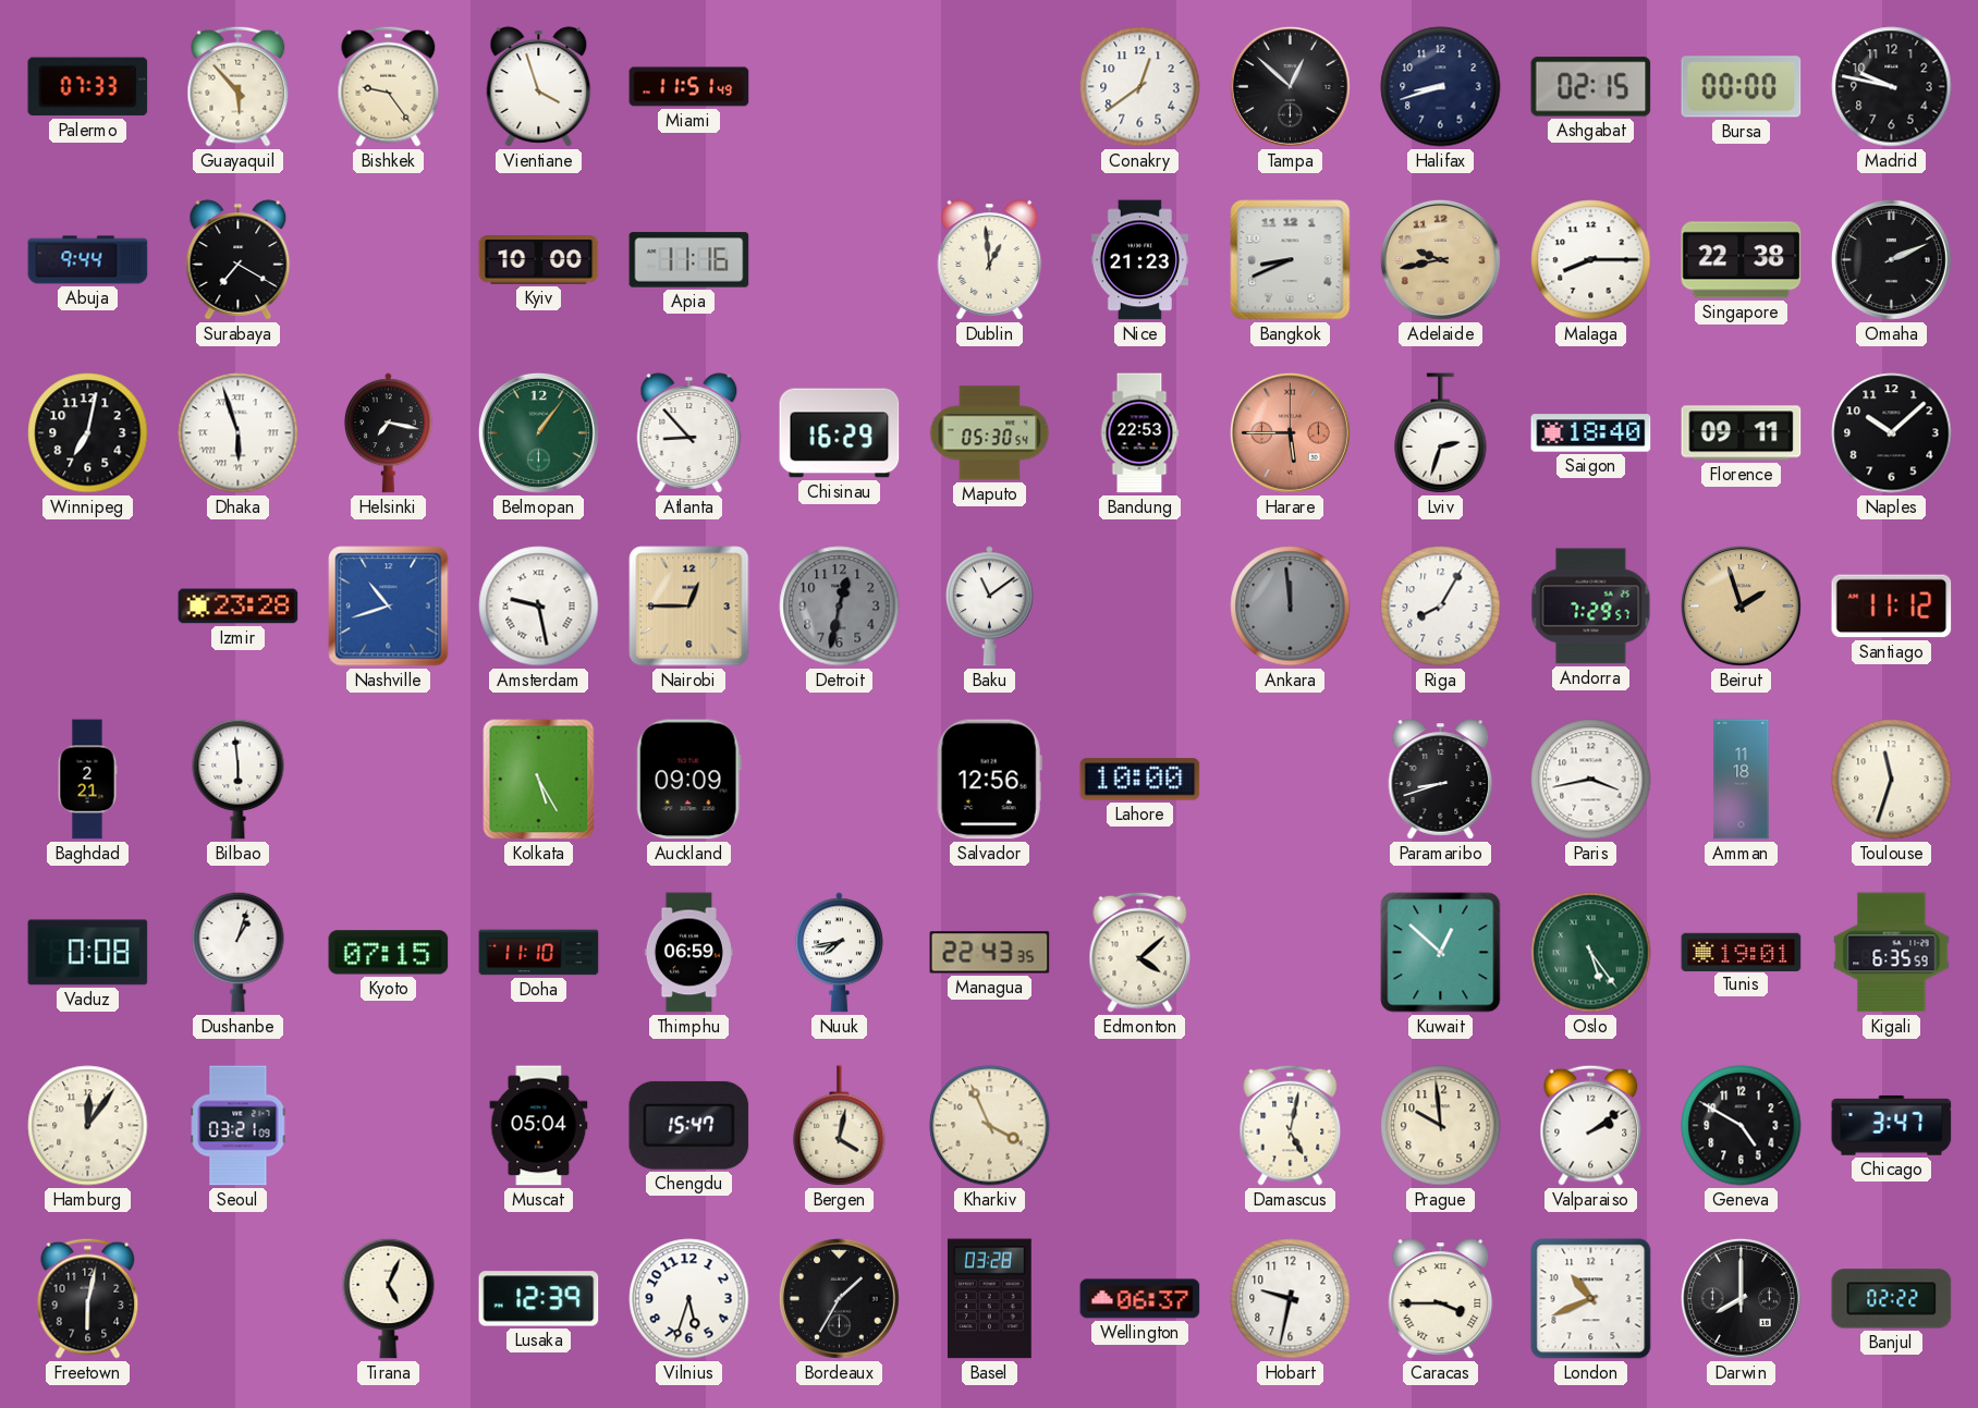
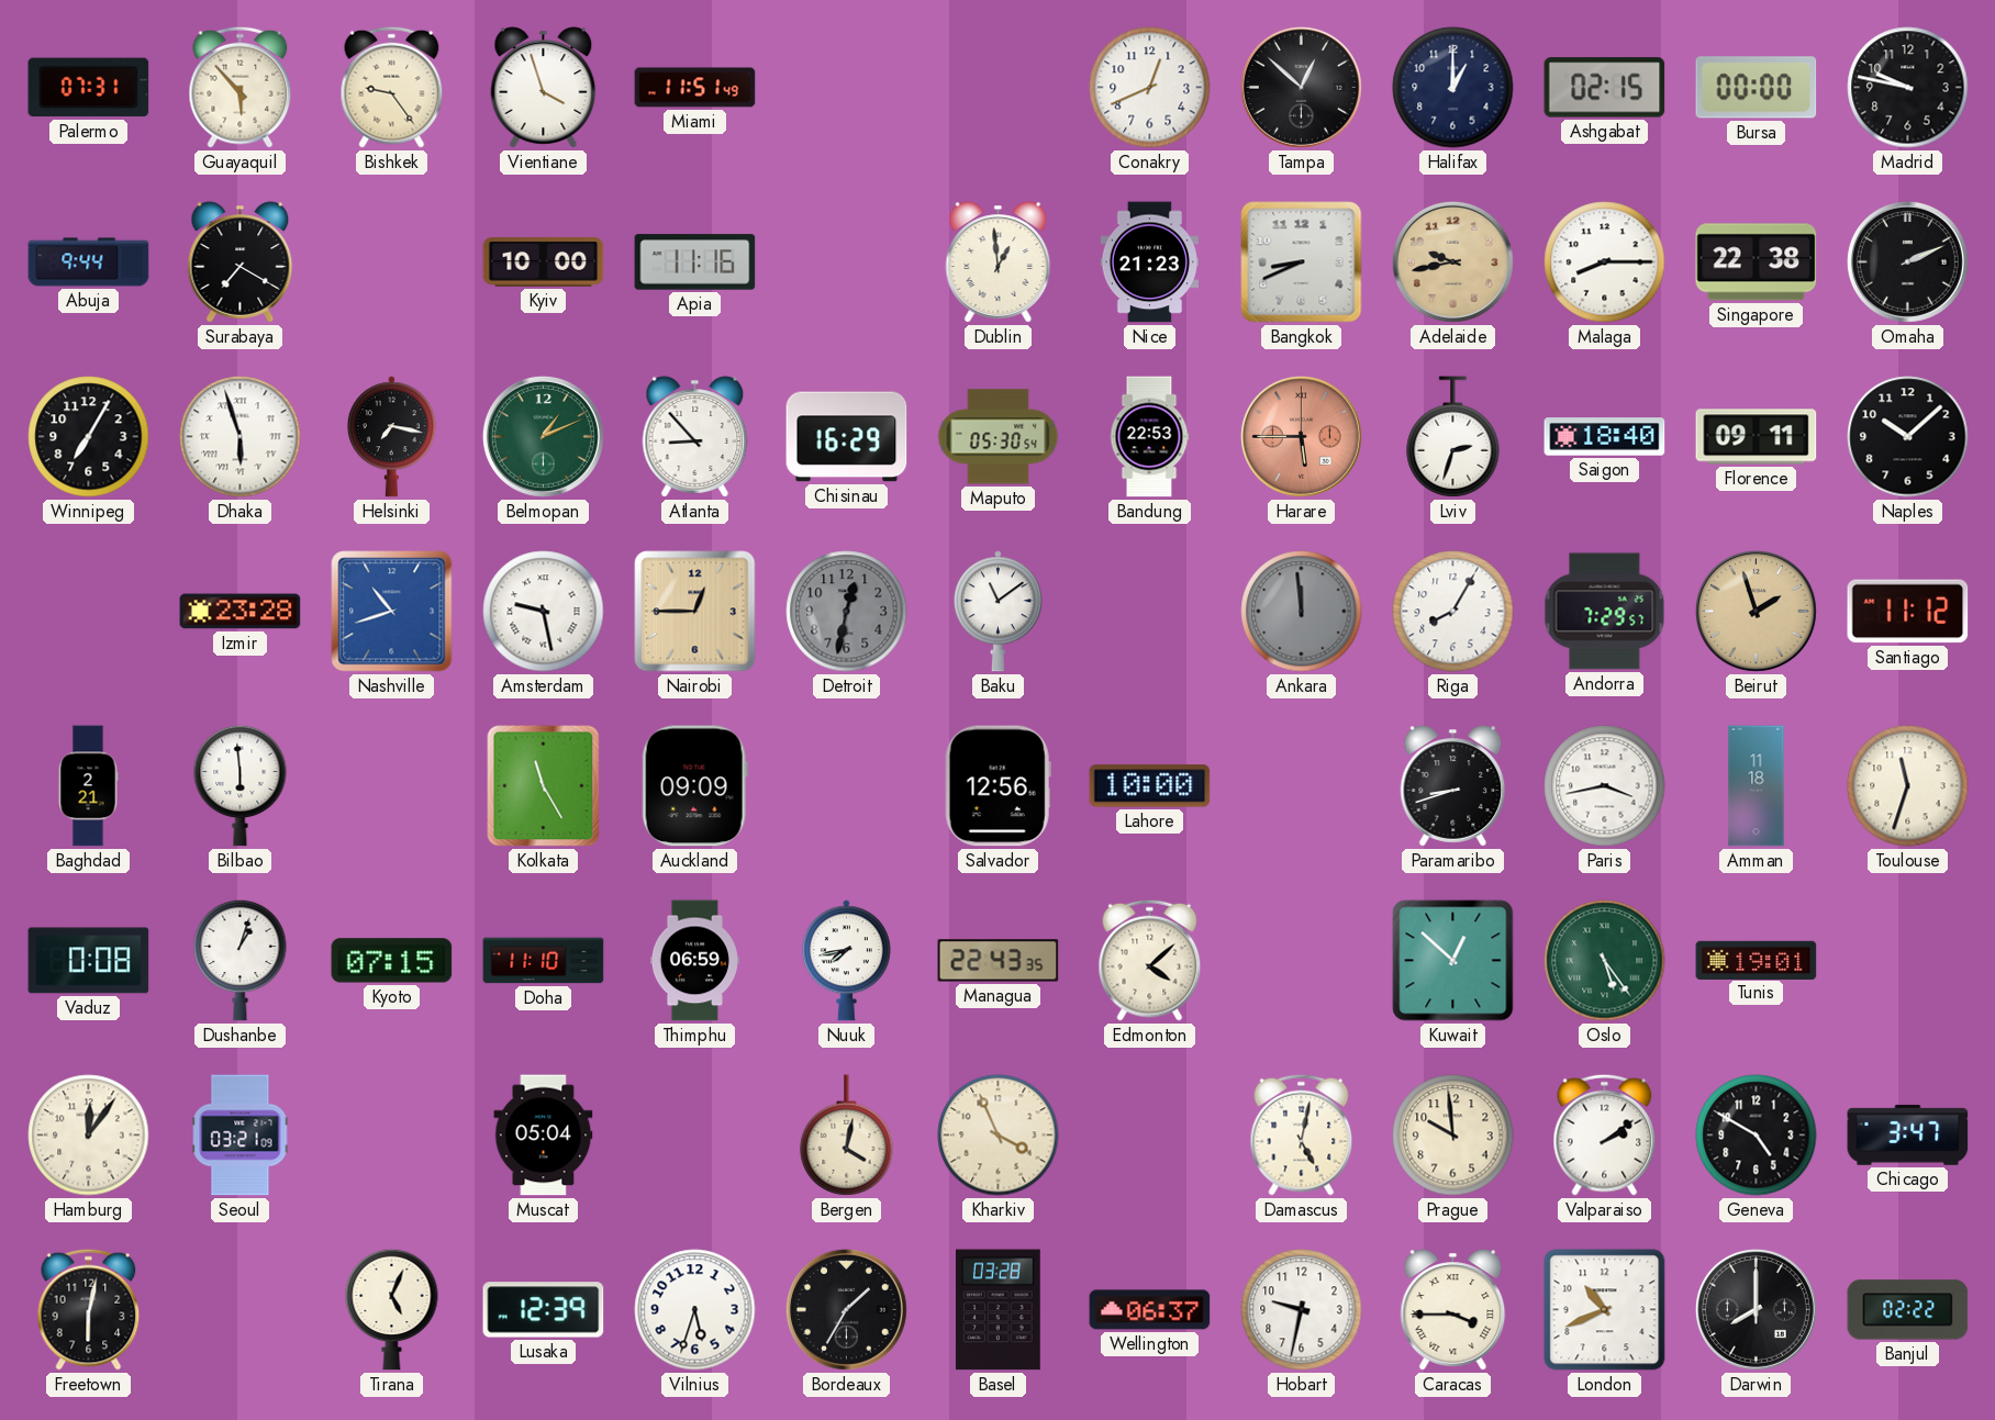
Palermo: 07:33 -> 07:31 (89, 88)
Conakry: 12:39 -> 12:41 (1150, 88)
Halifax: 8:42 -> 1:00 (1453, 88)
Winnipeg: 7:02 -> 7:05 (89, 437)
Belmopan: 1:06 -> 1:11 (543, 436)
Kolkata: 5:25 -> 11:25 (544, 786)
Kigali: 6:35 -> none (1892, 953)
Chengdu: 15:47 -> none (689, 1125)
